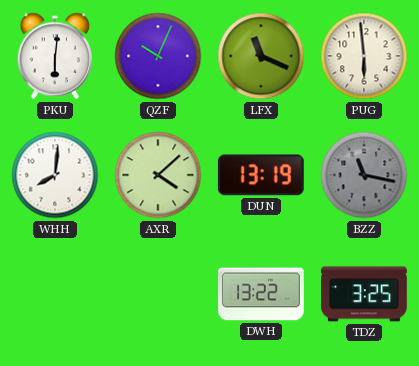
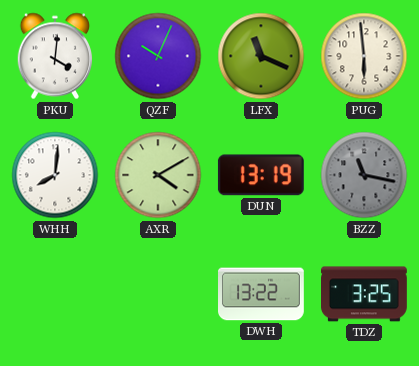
PKU: 6:01 -> 4:01 (55, 56)
AXR: 4:08 -> 4:10 (158, 175)
